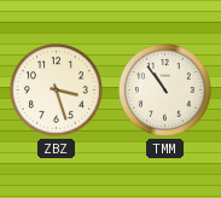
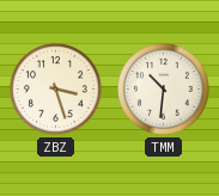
TMM: 10:54 -> 10:31 (164, 90)
